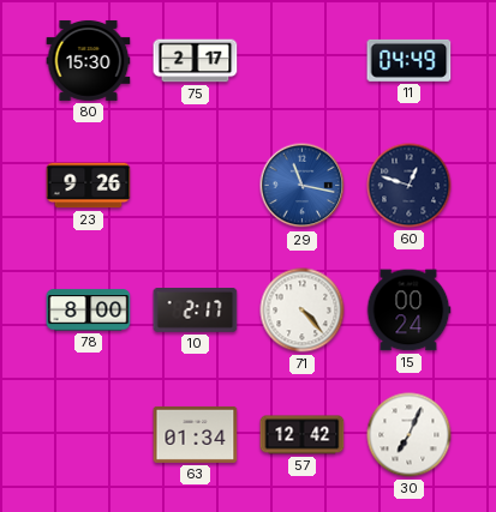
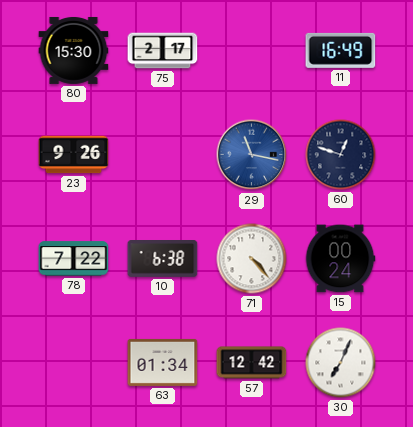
11: 04:49 -> 16:49 (341, 50)
78: 8:00 -> 7:22 (74, 259)
10: 2:17 -> 6:38 (163, 259)
